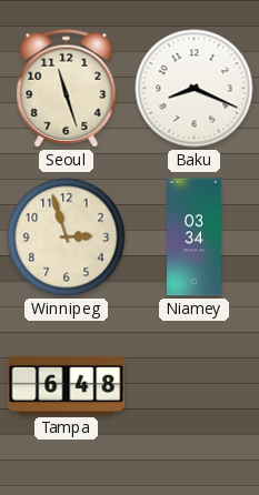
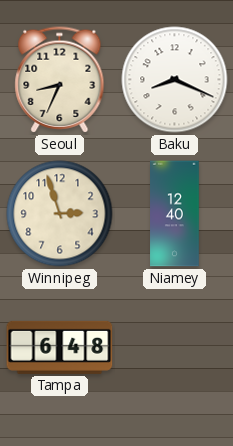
Seoul: 11:27 -> 8:34 (60, 80)
Niamey: 03:34 -> 12:40 (175, 214)
